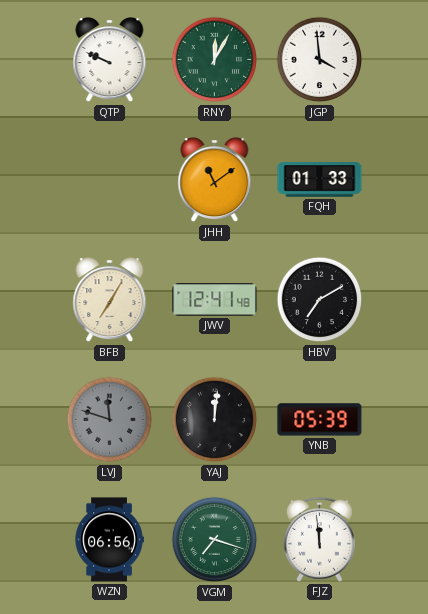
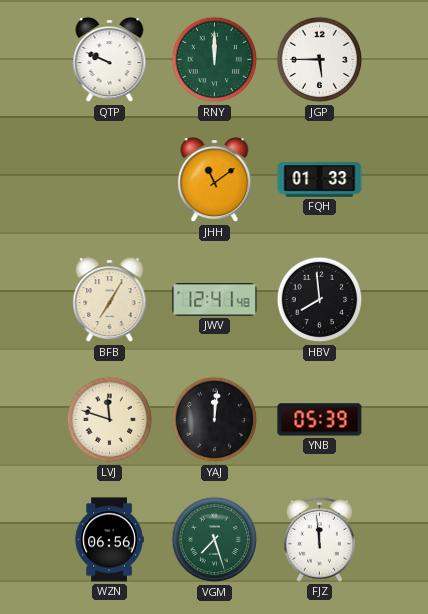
RNY: 12:05 -> 12:00 (215, 60)
JGP: 3:59 -> 5:45 (320, 60)
HBV: 7:10 -> 7:59 (320, 300)
LVJ dial: grey -> cream (110, 420)
VGM: 7:18 -> 7:27 (215, 540)
